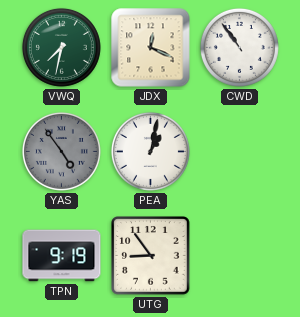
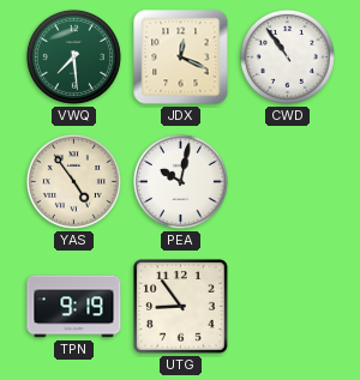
VWQ: 7:32 -> 7:29 (73, 56)
YAS dial: grey -> cream (73, 181)
PEA: 1:02 -> 10:02 (180, 181)
